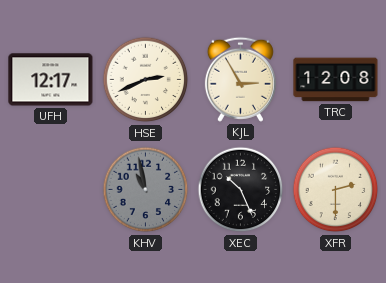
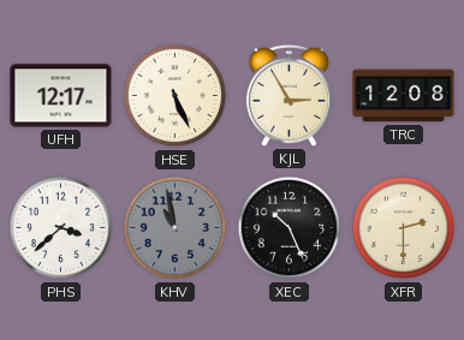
HSE: 2:41 -> 5:26 (176, 96)
PHS: none -> 3:38 (61, 228)
